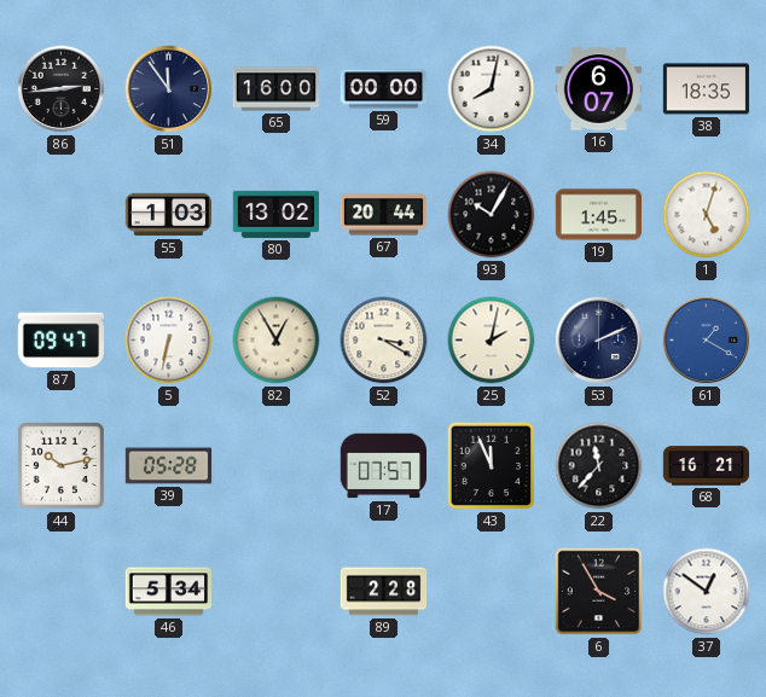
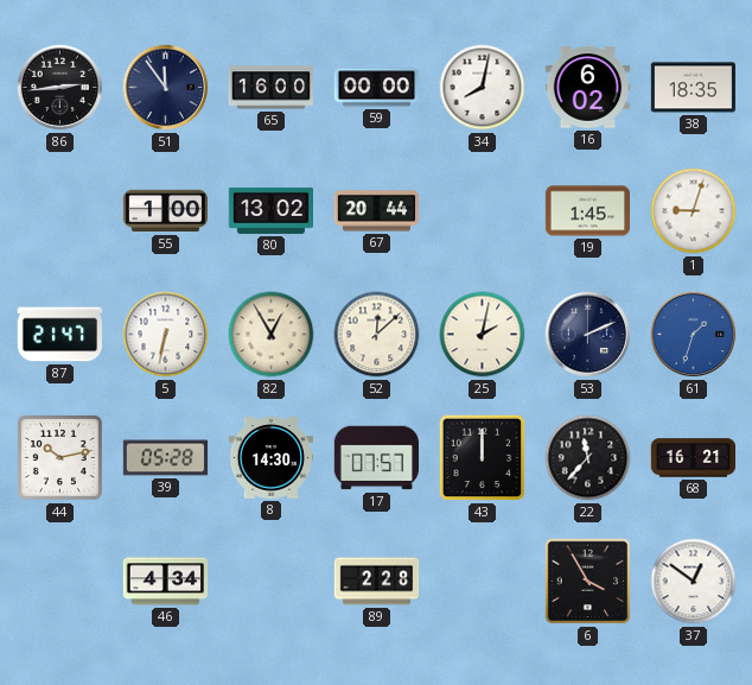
16: 6:07 -> 6:02 (587, 88)
55: 1:03 -> 1:00 (166, 211)
93: 10:05 -> none (492, 215)
1: 5:03 -> 9:03 (694, 211)
87: 09:47 -> 21:47 (59, 335)
52: 3:20 -> 12:08 (377, 335)
61: 1:20 -> 1:33 (694, 335)
8: none -> 14:30 (272, 458)
43: 11:56 -> 12:00 (483, 458)
46: 5:34 -> 4:34 (165, 582)
